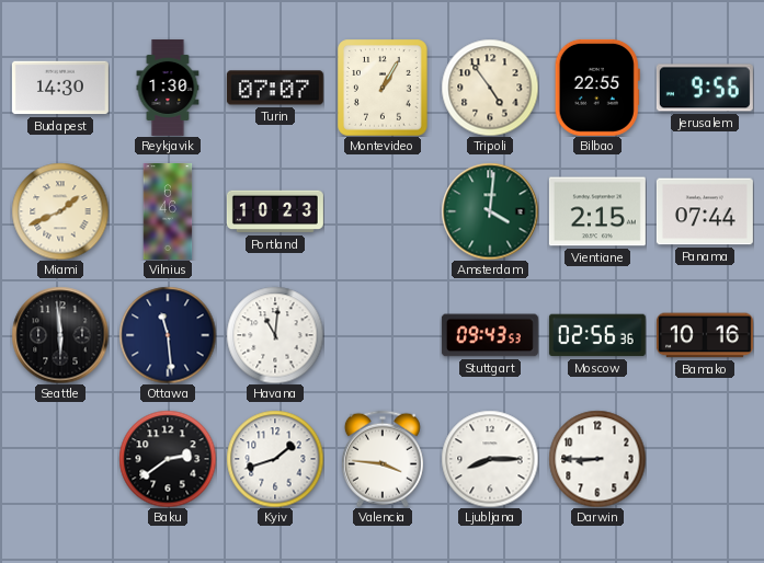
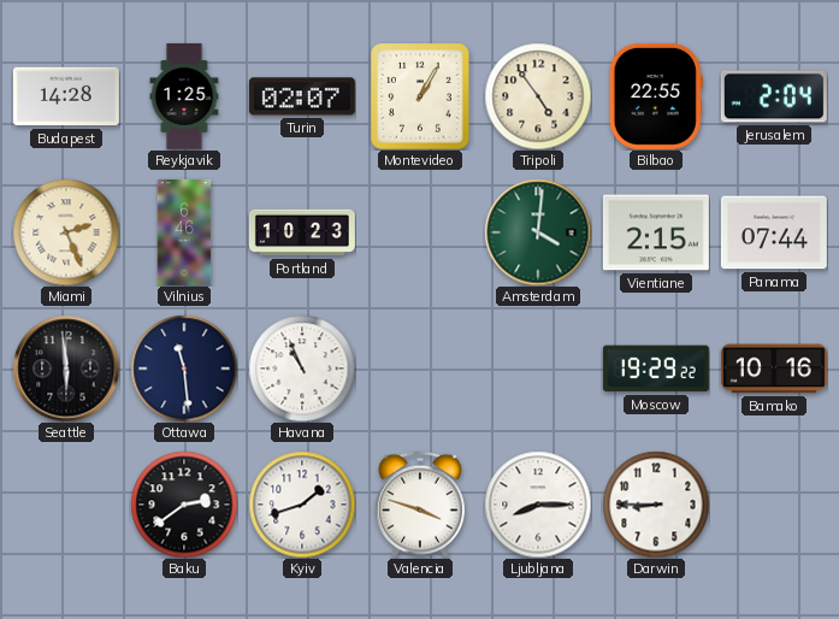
Budapest: 14:30 -> 14:28 (66, 96)
Reykjavik: 1:30 -> 1:25 (184, 96)
Turin: 07:07 -> 02:07 (302, 96)
Jerusalem: 9:56 -> 2:04 (774, 96)
Miami: 1:41 -> 2:26 (66, 232)
Havana: 11:01 -> 10:56 (302, 369)
Stuttgart: 09:43 -> none (490, 335)
Moscow: 02:56 -> 19:29 (656, 369)
Valencia: 3:46 -> 3:48 (420, 505)
